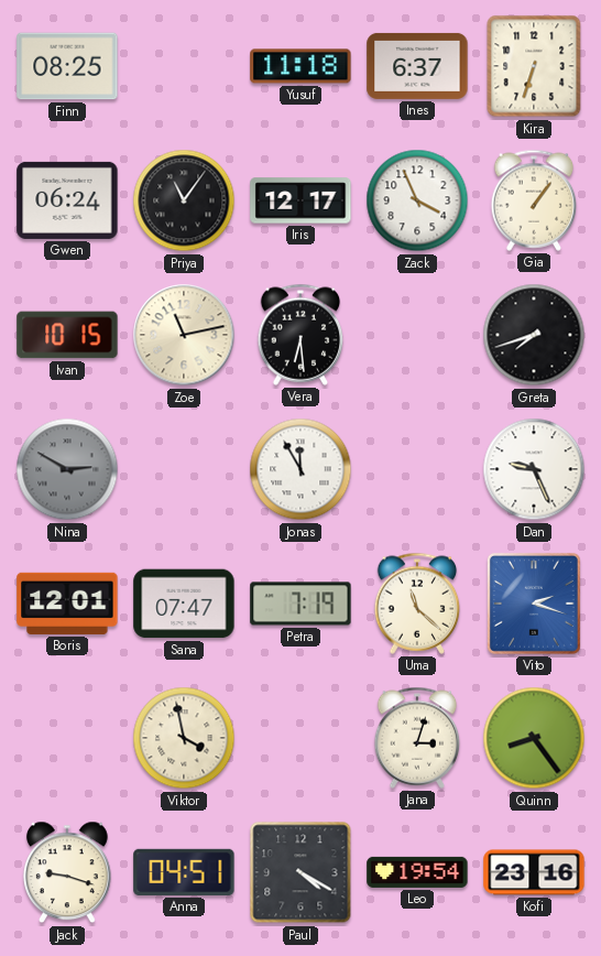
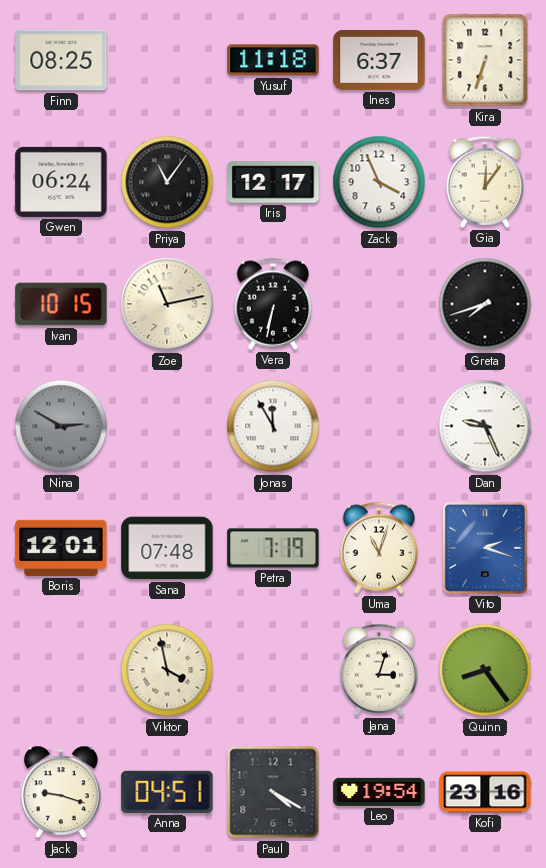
Gia: 1:06 -> 12:06 (485, 182)
Vera: 6:29 -> 6:32 (273, 304)
Sana: 07:47 -> 07:48 (167, 548)
Uma: 11:22 -> 11:03 (379, 548)
